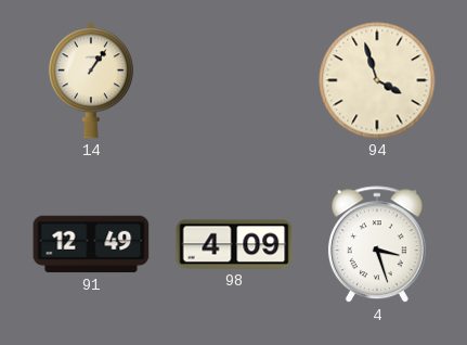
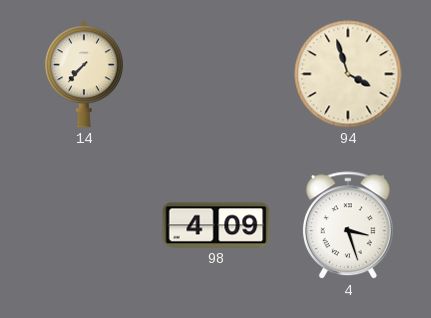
14: 1:06 -> 7:37 (84, 74)
91: 12:49 -> none (91, 244)
